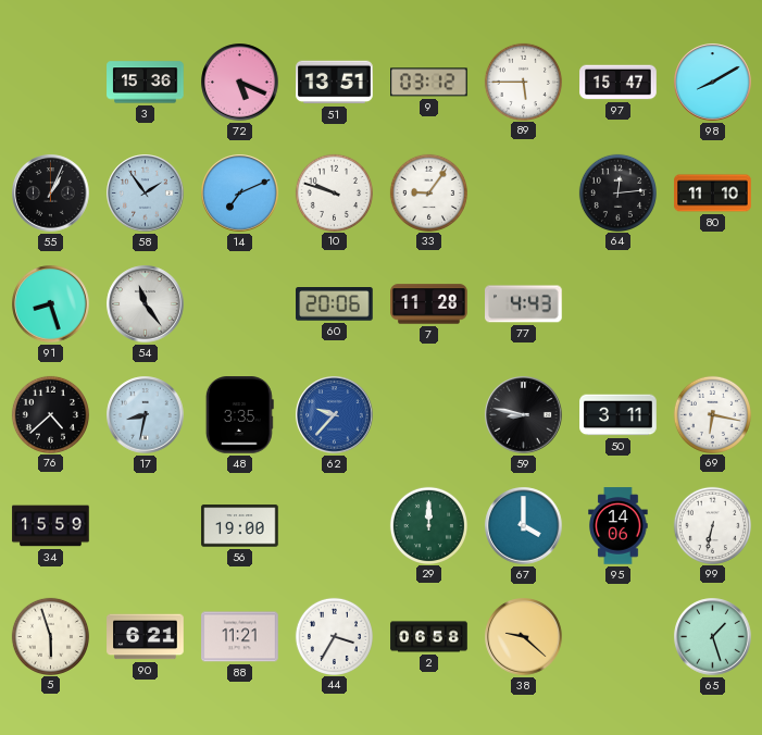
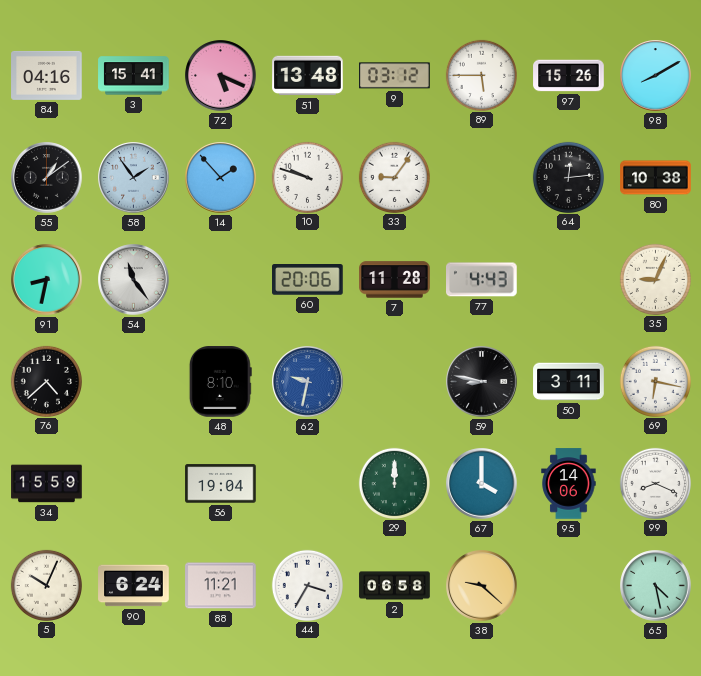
84: none -> 04:16 (47, 75)
3: 15:36 -> 15:41 (134, 76)
51: 13:51 -> 13:48 (308, 76)
97: 15:47 -> 15:26 (569, 76)
55: 1:04 -> 1:09 (47, 178)
14: 7:11 -> 1:53 (221, 178)
80: 11:10 -> 10:38 (656, 178)
91: 8:27 -> 8:32 (47, 280)
35: none -> 9:04 (655, 279)
17: 8:32 -> none (146, 415)
48: 3:35 -> 8:10 (220, 382)
62: 9:37 -> 9:32 (308, 382)
56: 19:00 -> 19:04 (221, 484)
99: 6:32 -> 8:19 (655, 483)
5: 5:57 -> 10:04 (46, 585)
90: 6:21 -> 6:24 (134, 586)
65: 1:27 -> 4:28 (656, 586)
